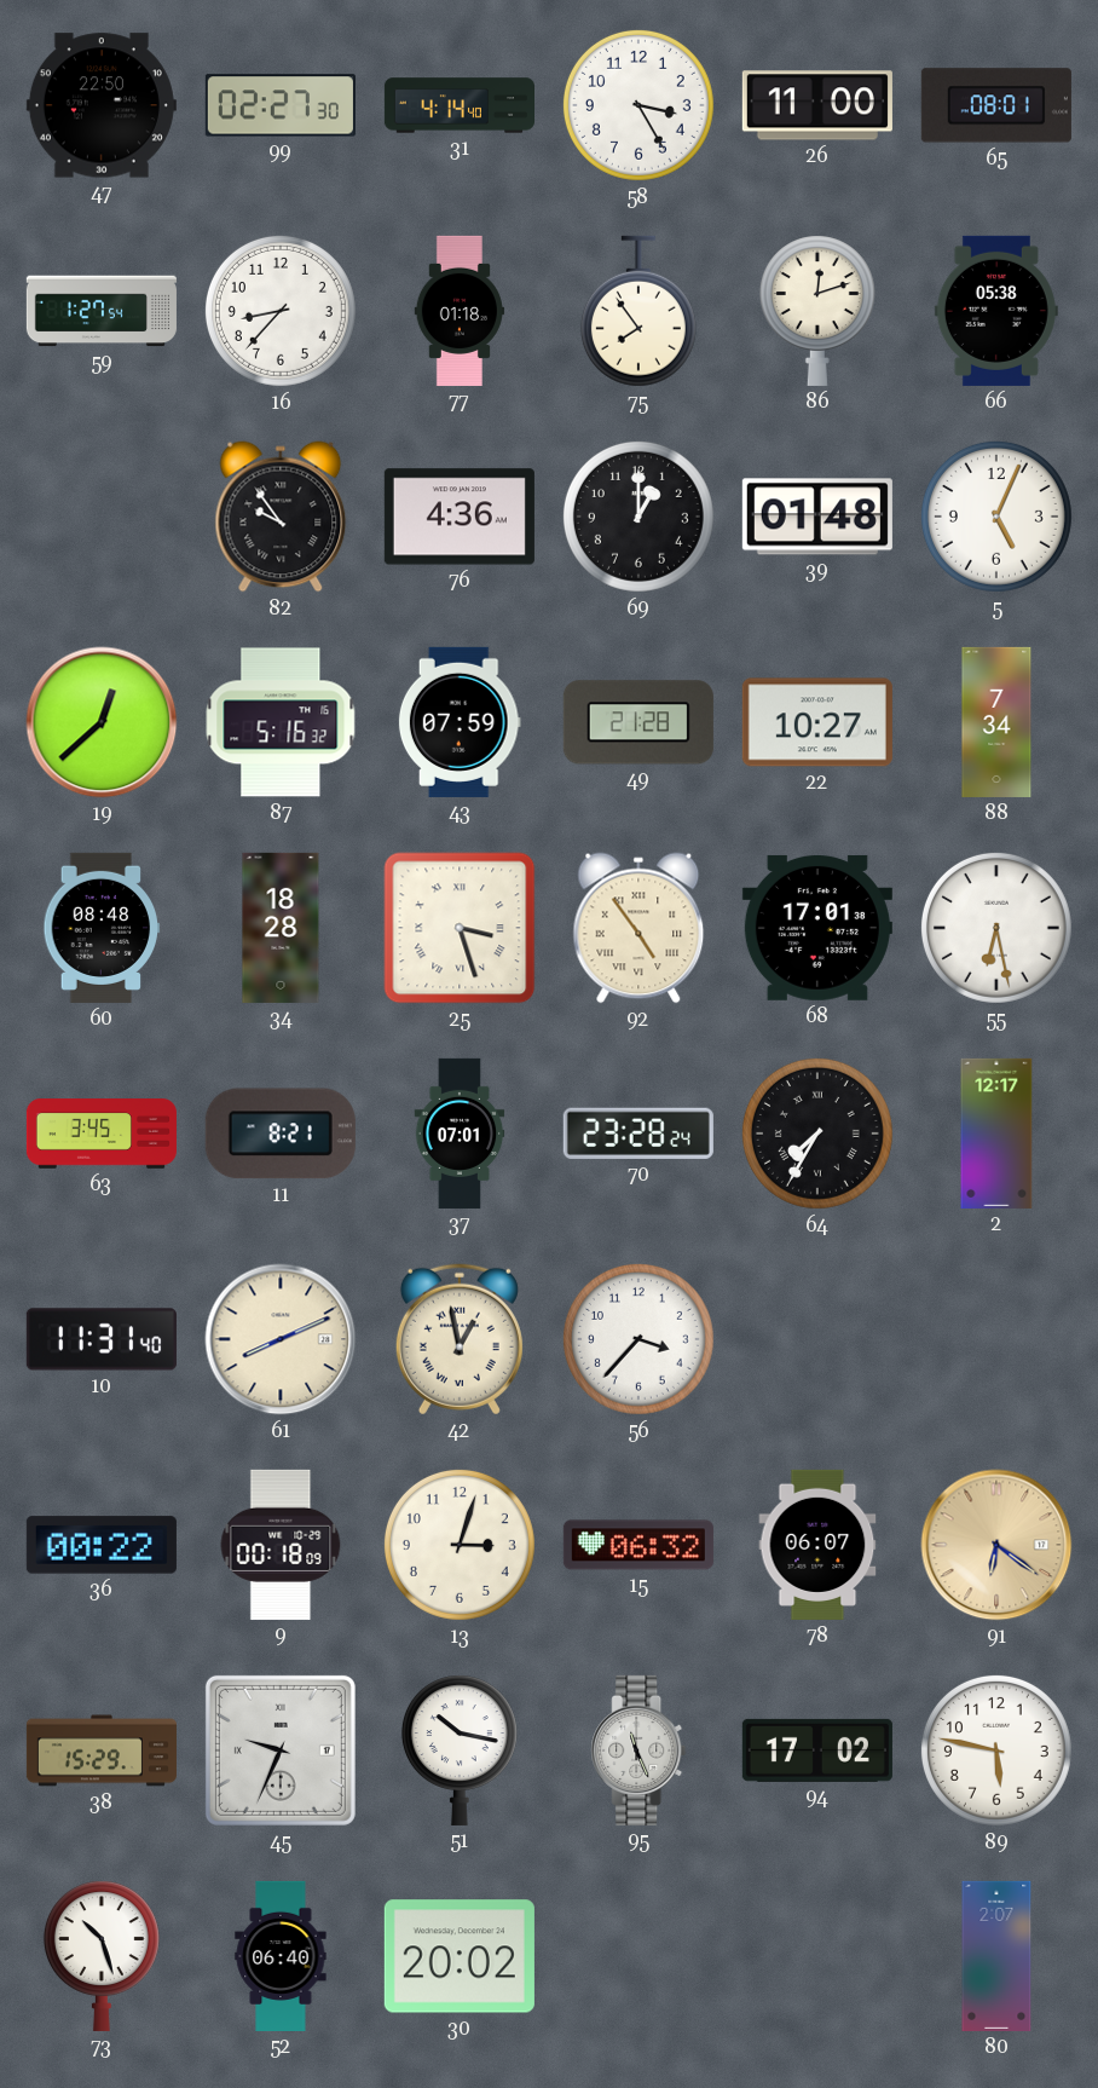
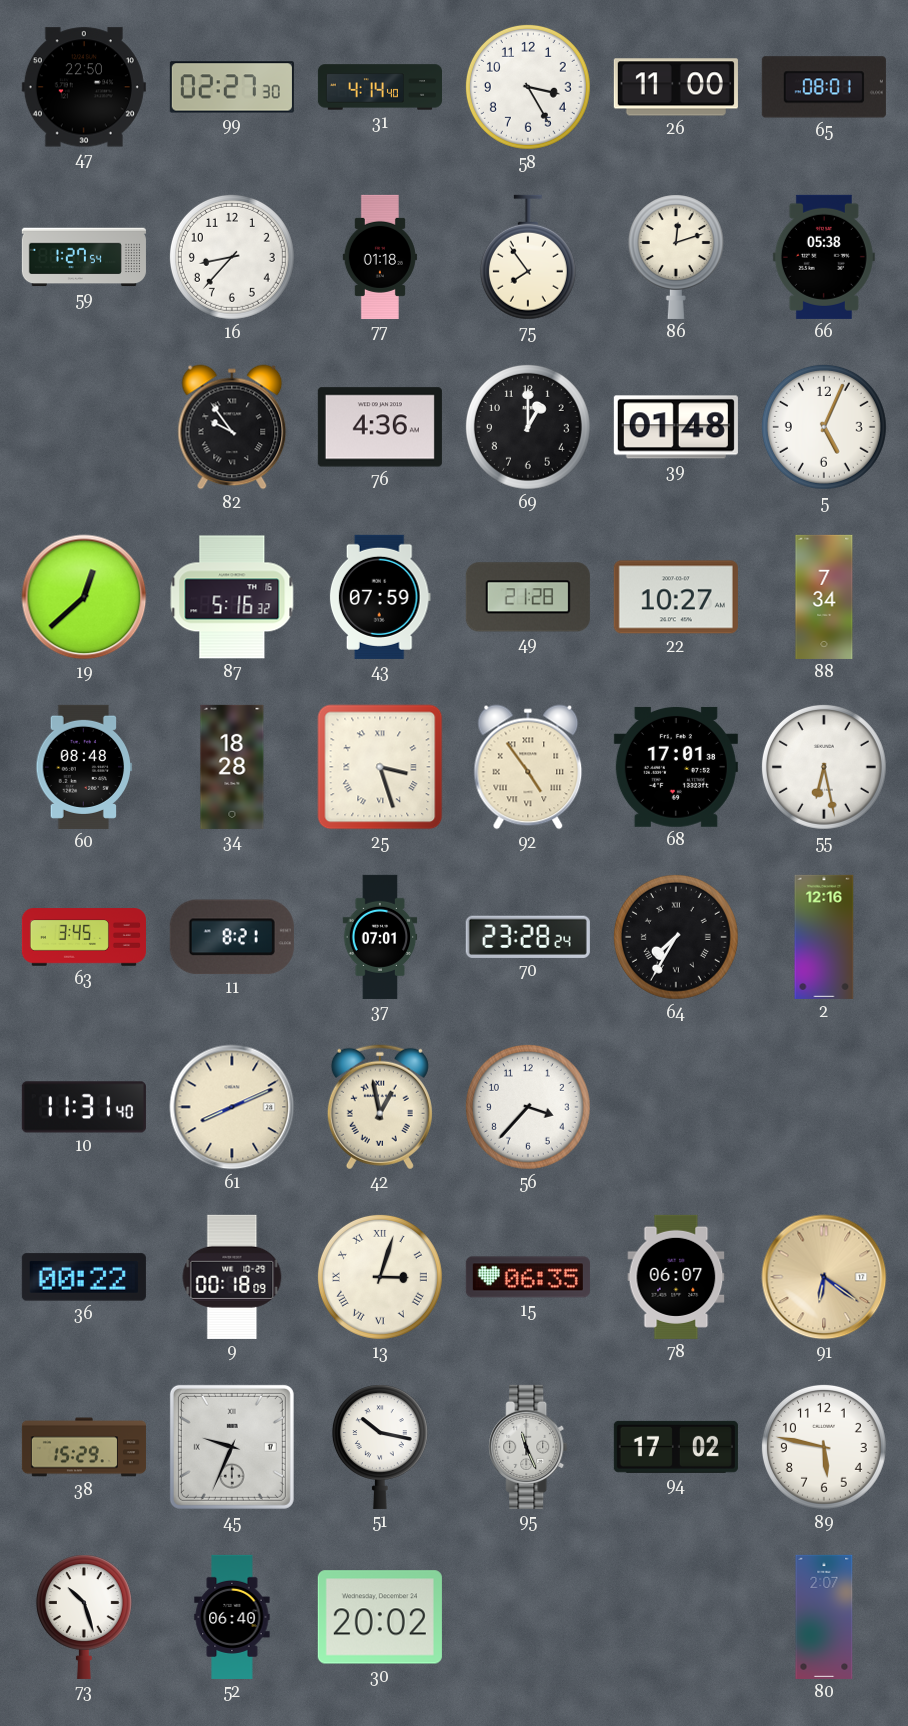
2: 12:17 -> 12:16 (824, 937)
13 numerals: Arabic -> Roman (380, 1277)
15: 06:32 -> 06:35 (528, 1277)
